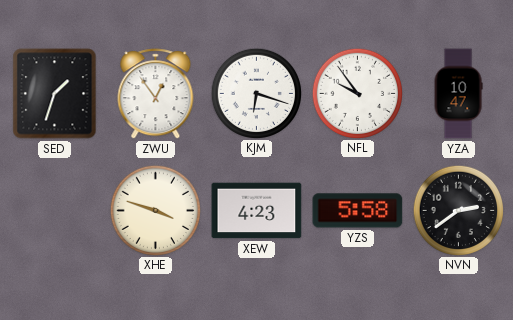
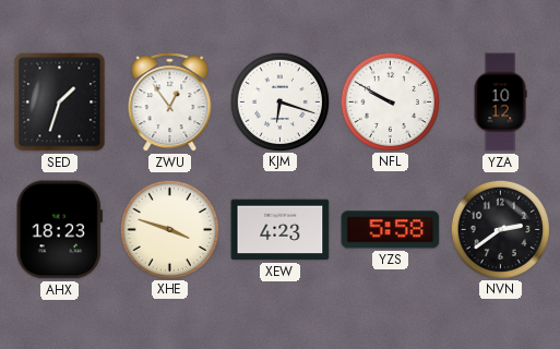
NFL: 9:54 -> 9:50 (390, 101)
YZA: 10:47 -> 10:12 (500, 103)
AHX: none -> 18:23 (59, 230)
